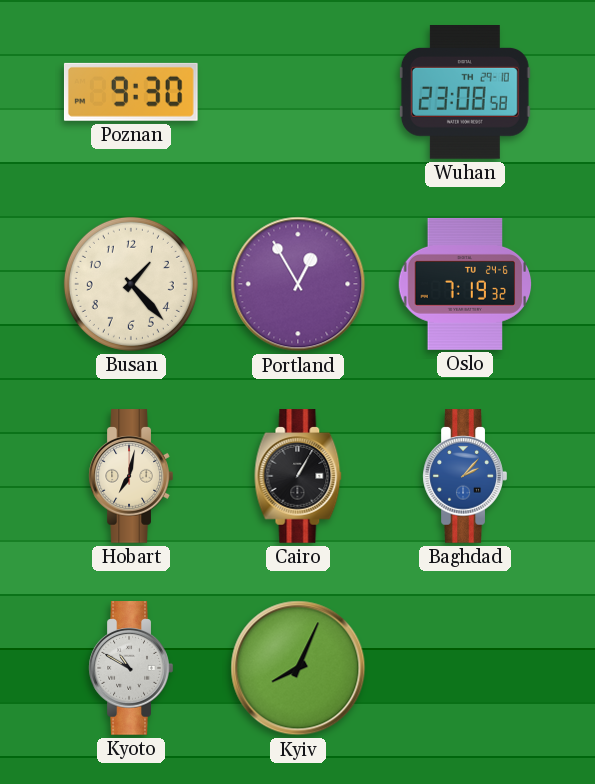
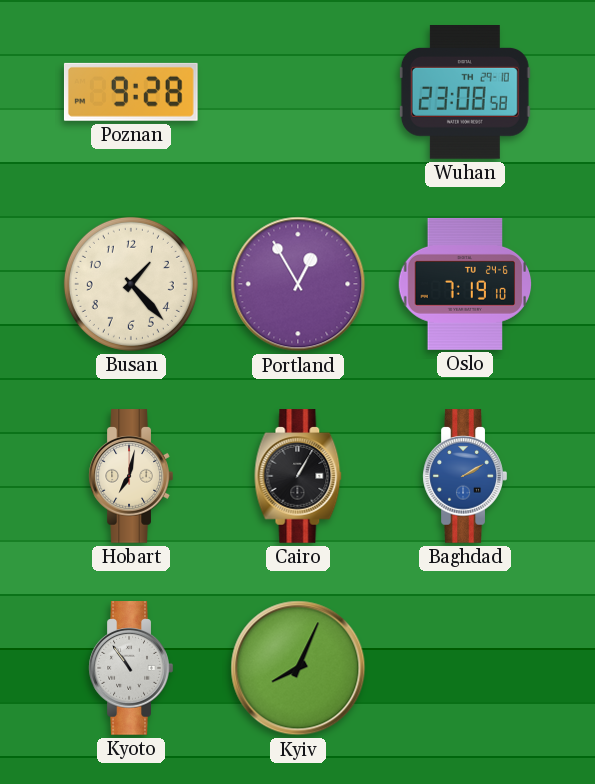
Poznan: 9:30 -> 9:28 (131, 92)
Oslo: 7:19:32 -> 7:19:10 (465, 284)
Baghdad: 2:07 -> 2:10 (465, 476)
Kyoto: 10:50 -> 10:54 (131, 668)
